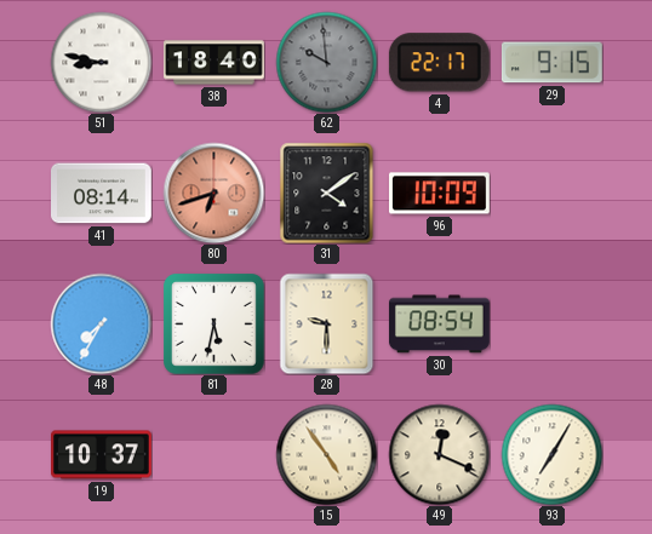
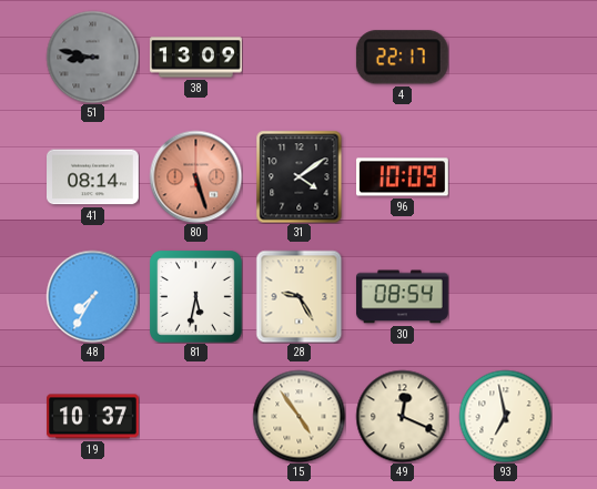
51 dial: white -> grey (92, 57)
38: 18:40 -> 13:09 (196, 58)
62: 9:59 -> none (326, 62)
29: 9:15 -> none (551, 63)
80: 6:42 -> 5:27 (195, 176)
28: 9:30 -> 9:25 (300, 296)
93: 7:05 -> 6:58 (505, 416)
